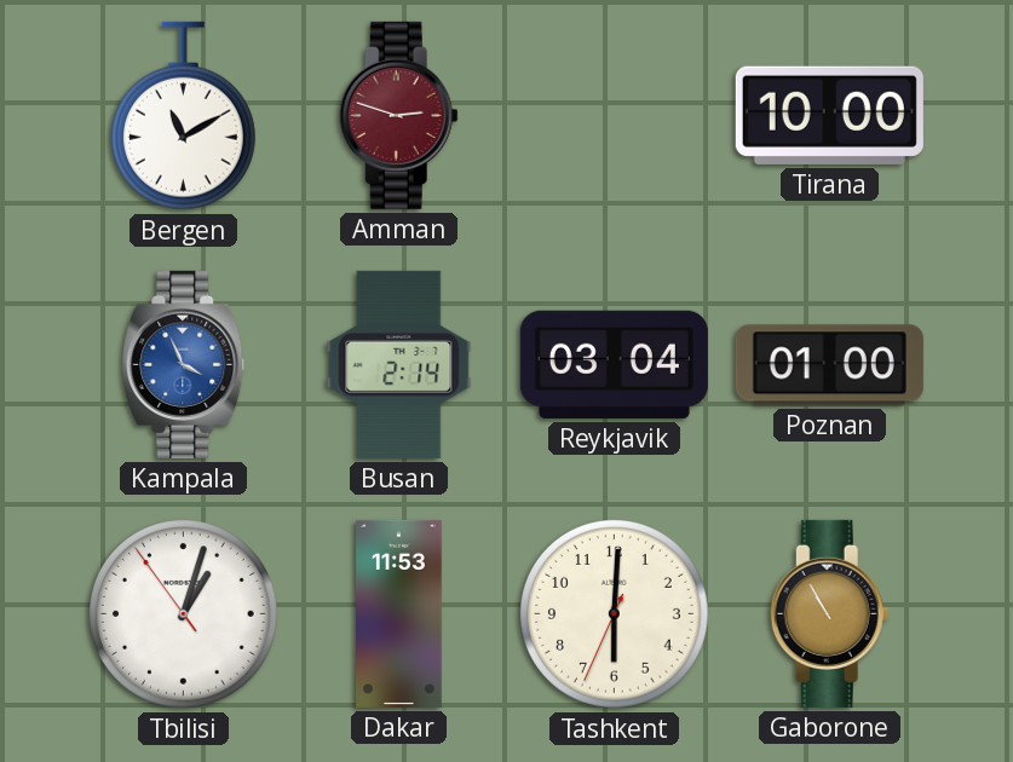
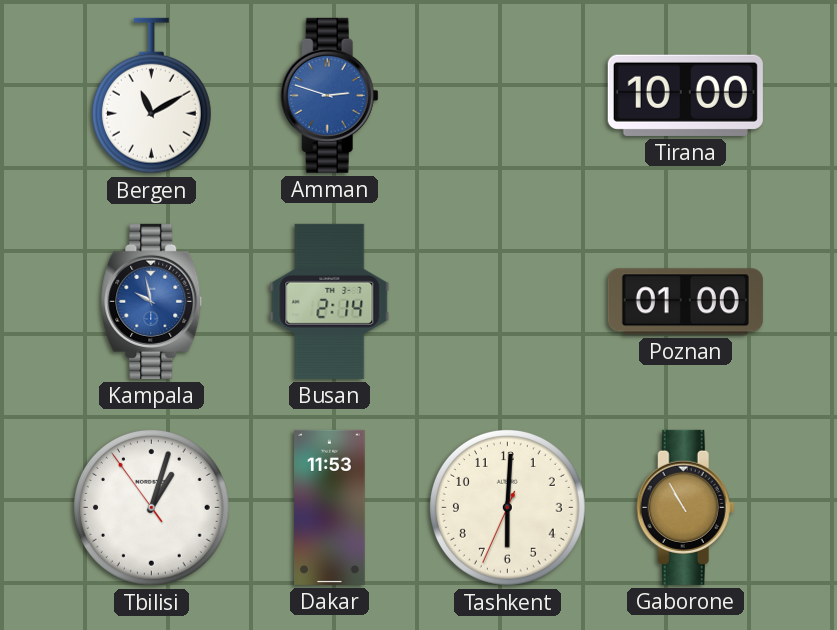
Amman dial: burgundy -> blue (329, 95)
Kampala: 3:56 -> 9:58 (152, 301)
Reykjavik: 03:04 -> none (614, 364)
